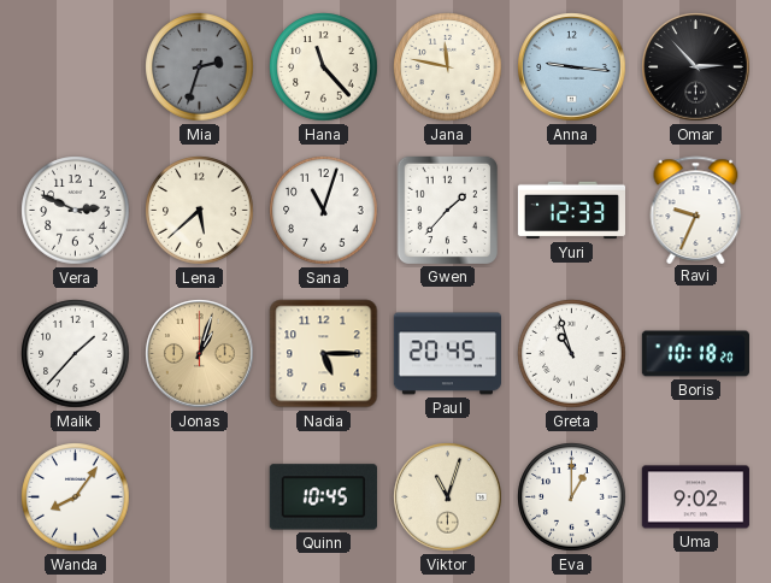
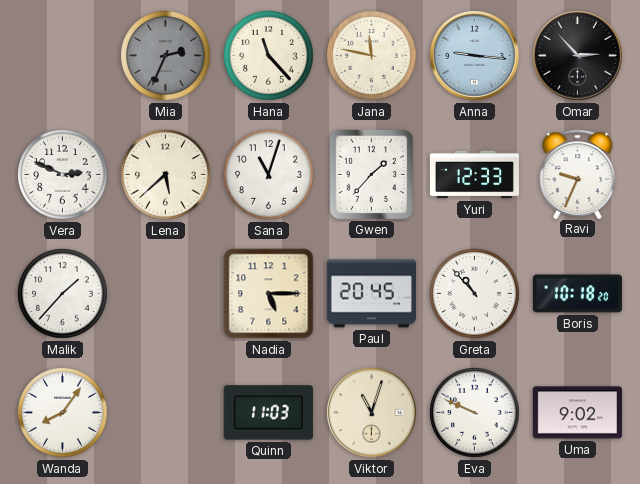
Mia: 2:33 -> 2:34 (166, 56)
Jonas: 1:03 -> none (200, 354)
Greta: 10:57 -> 10:53 (475, 294)
Quinn: 10:45 -> 11:03 (268, 413)
Eva: 1:00 -> 9:49 (475, 413)
